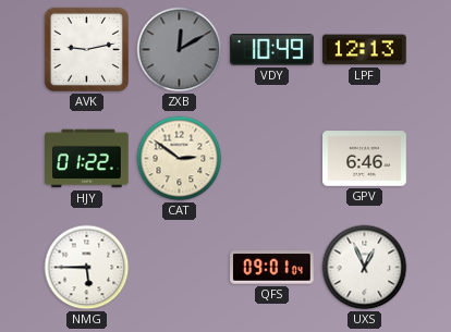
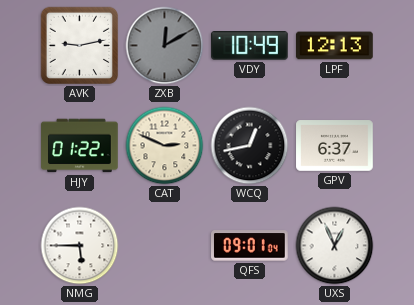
CAT: 2:51 -> 2:49 (165, 146)
WCQ: none -> 12:43 (250, 146)
GPV: 6:46 -> 6:37 (335, 146)
